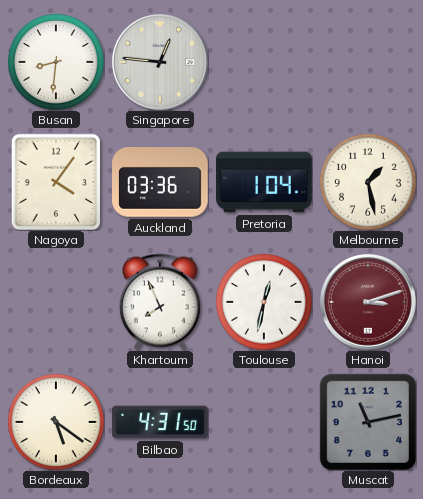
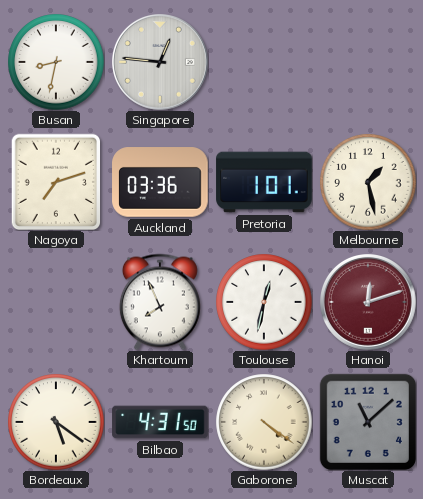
Busan: 8:31 -> 8:32 (56, 62)
Nagoya: 4:06 -> 7:12 (56, 182)
Pretoria: 1:04 -> 1:01 (264, 182)
Hanoi: 3:12 -> 12:12 (369, 303)
Gaborone: none -> 4:21 (264, 422)
Muscat: 11:13 -> 11:08 (368, 422)
